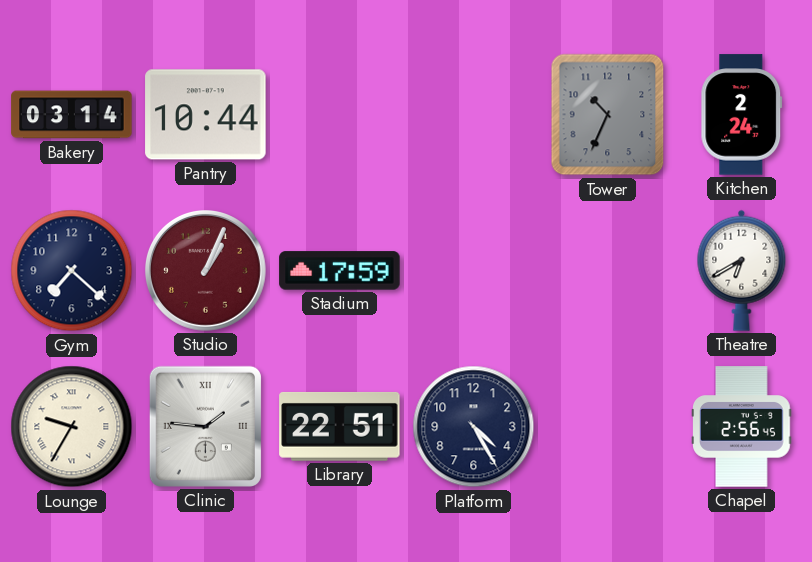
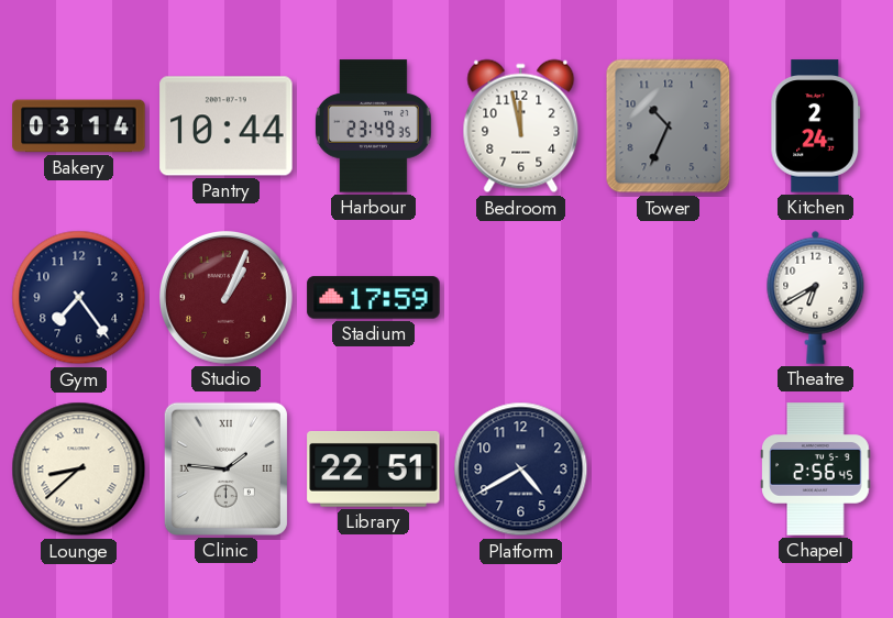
Harbour: none -> 23:49 (373, 126)
Bedroom: none -> 11:58 (521, 126)
Gym: 7:22 -> 7:24 (79, 298)
Lounge: 9:35 -> 8:38 (79, 470)
Platform: 4:25 -> 4:40 (521, 470)
